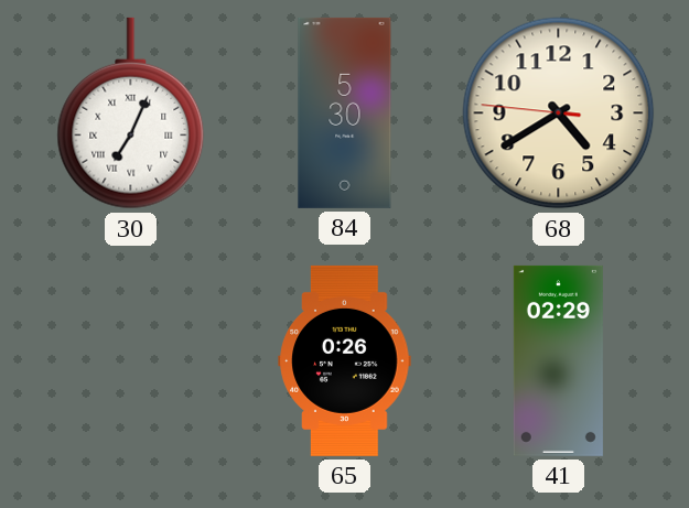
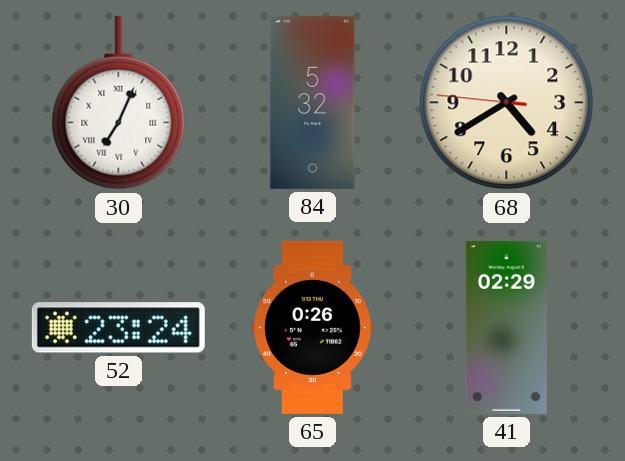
84: 5:30 -> 5:32 (313, 102)
52: none -> 23:24 (118, 328)
